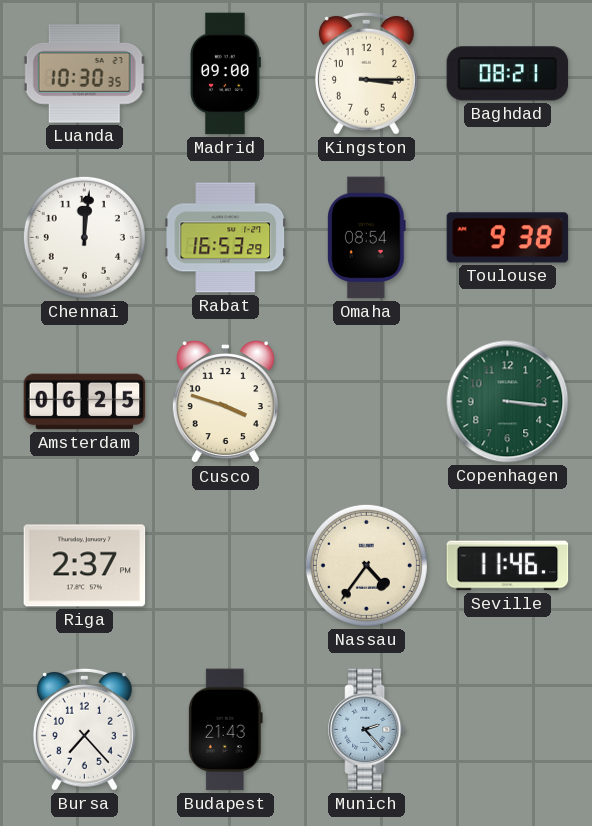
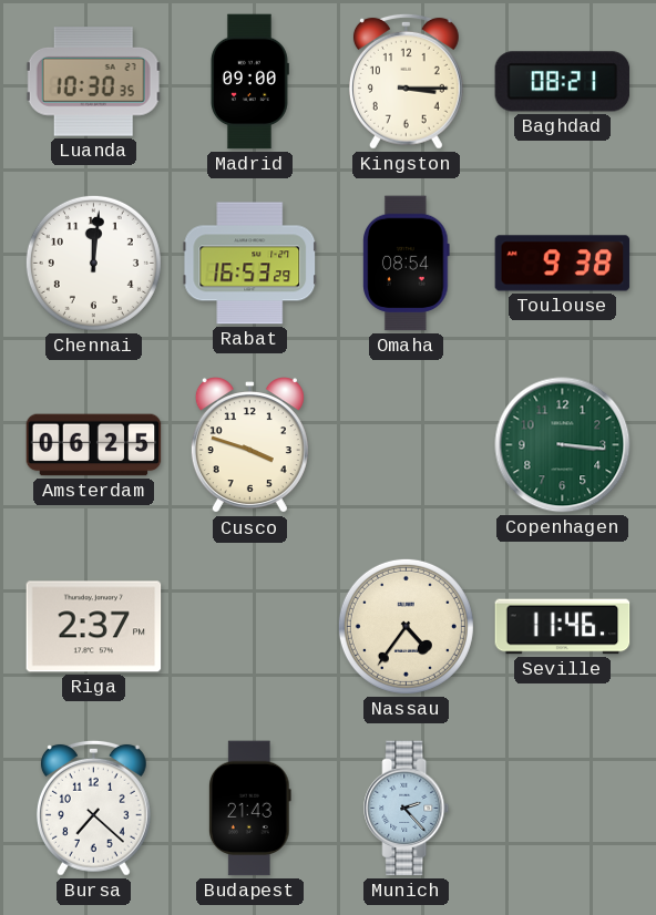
Bursa: 7:23 -> 7:22 (93, 808)
